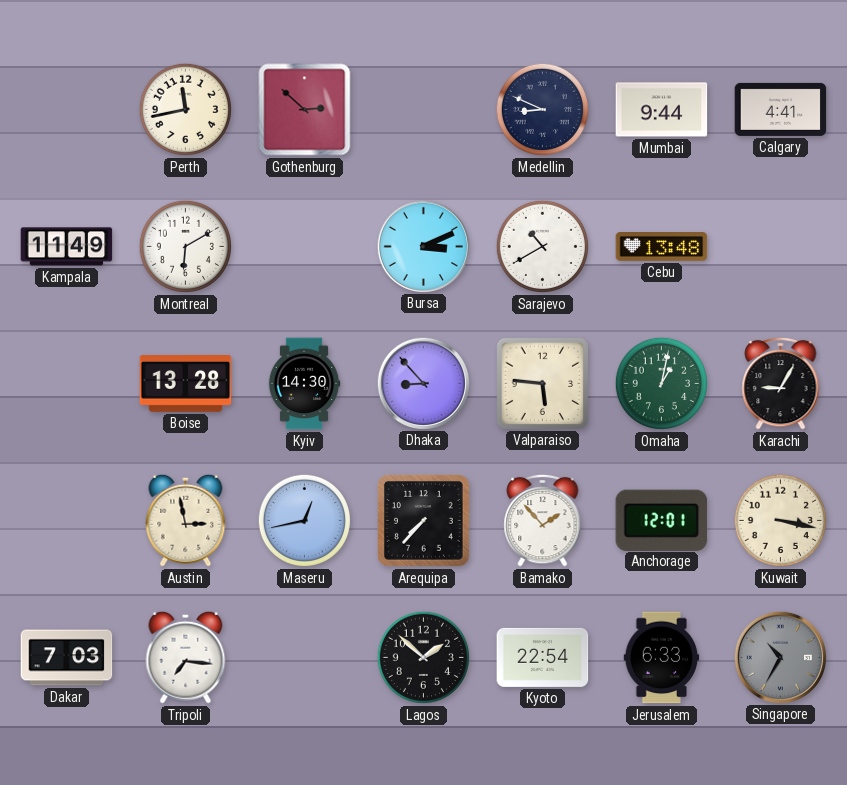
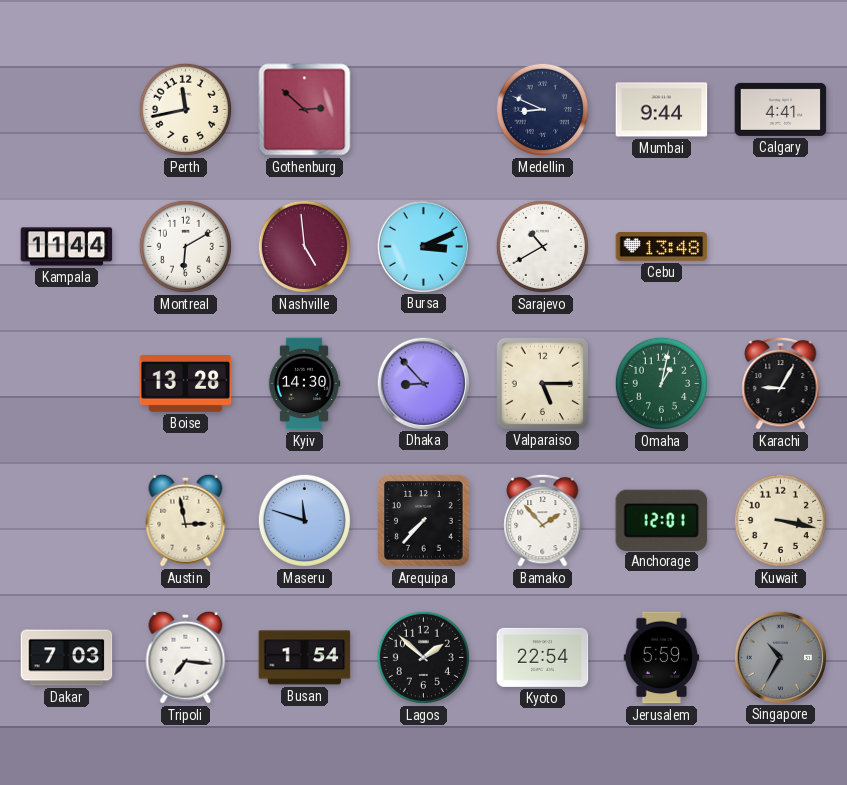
Kampala: 11:49 -> 11:44 (67, 247)
Nashville: none -> 4:59 (304, 246)
Valparaiso: 5:46 -> 5:15 (542, 383)
Maseru: 12:43 -> 11:48 (304, 520)
Busan: none -> 1:54 (305, 658)
Jerusalem: 6:33 -> 5:59 (662, 658)
